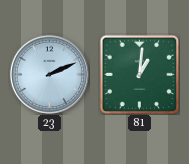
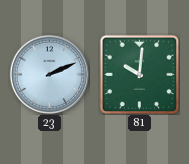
81: 1:01 -> 10:01 (139, 74)
